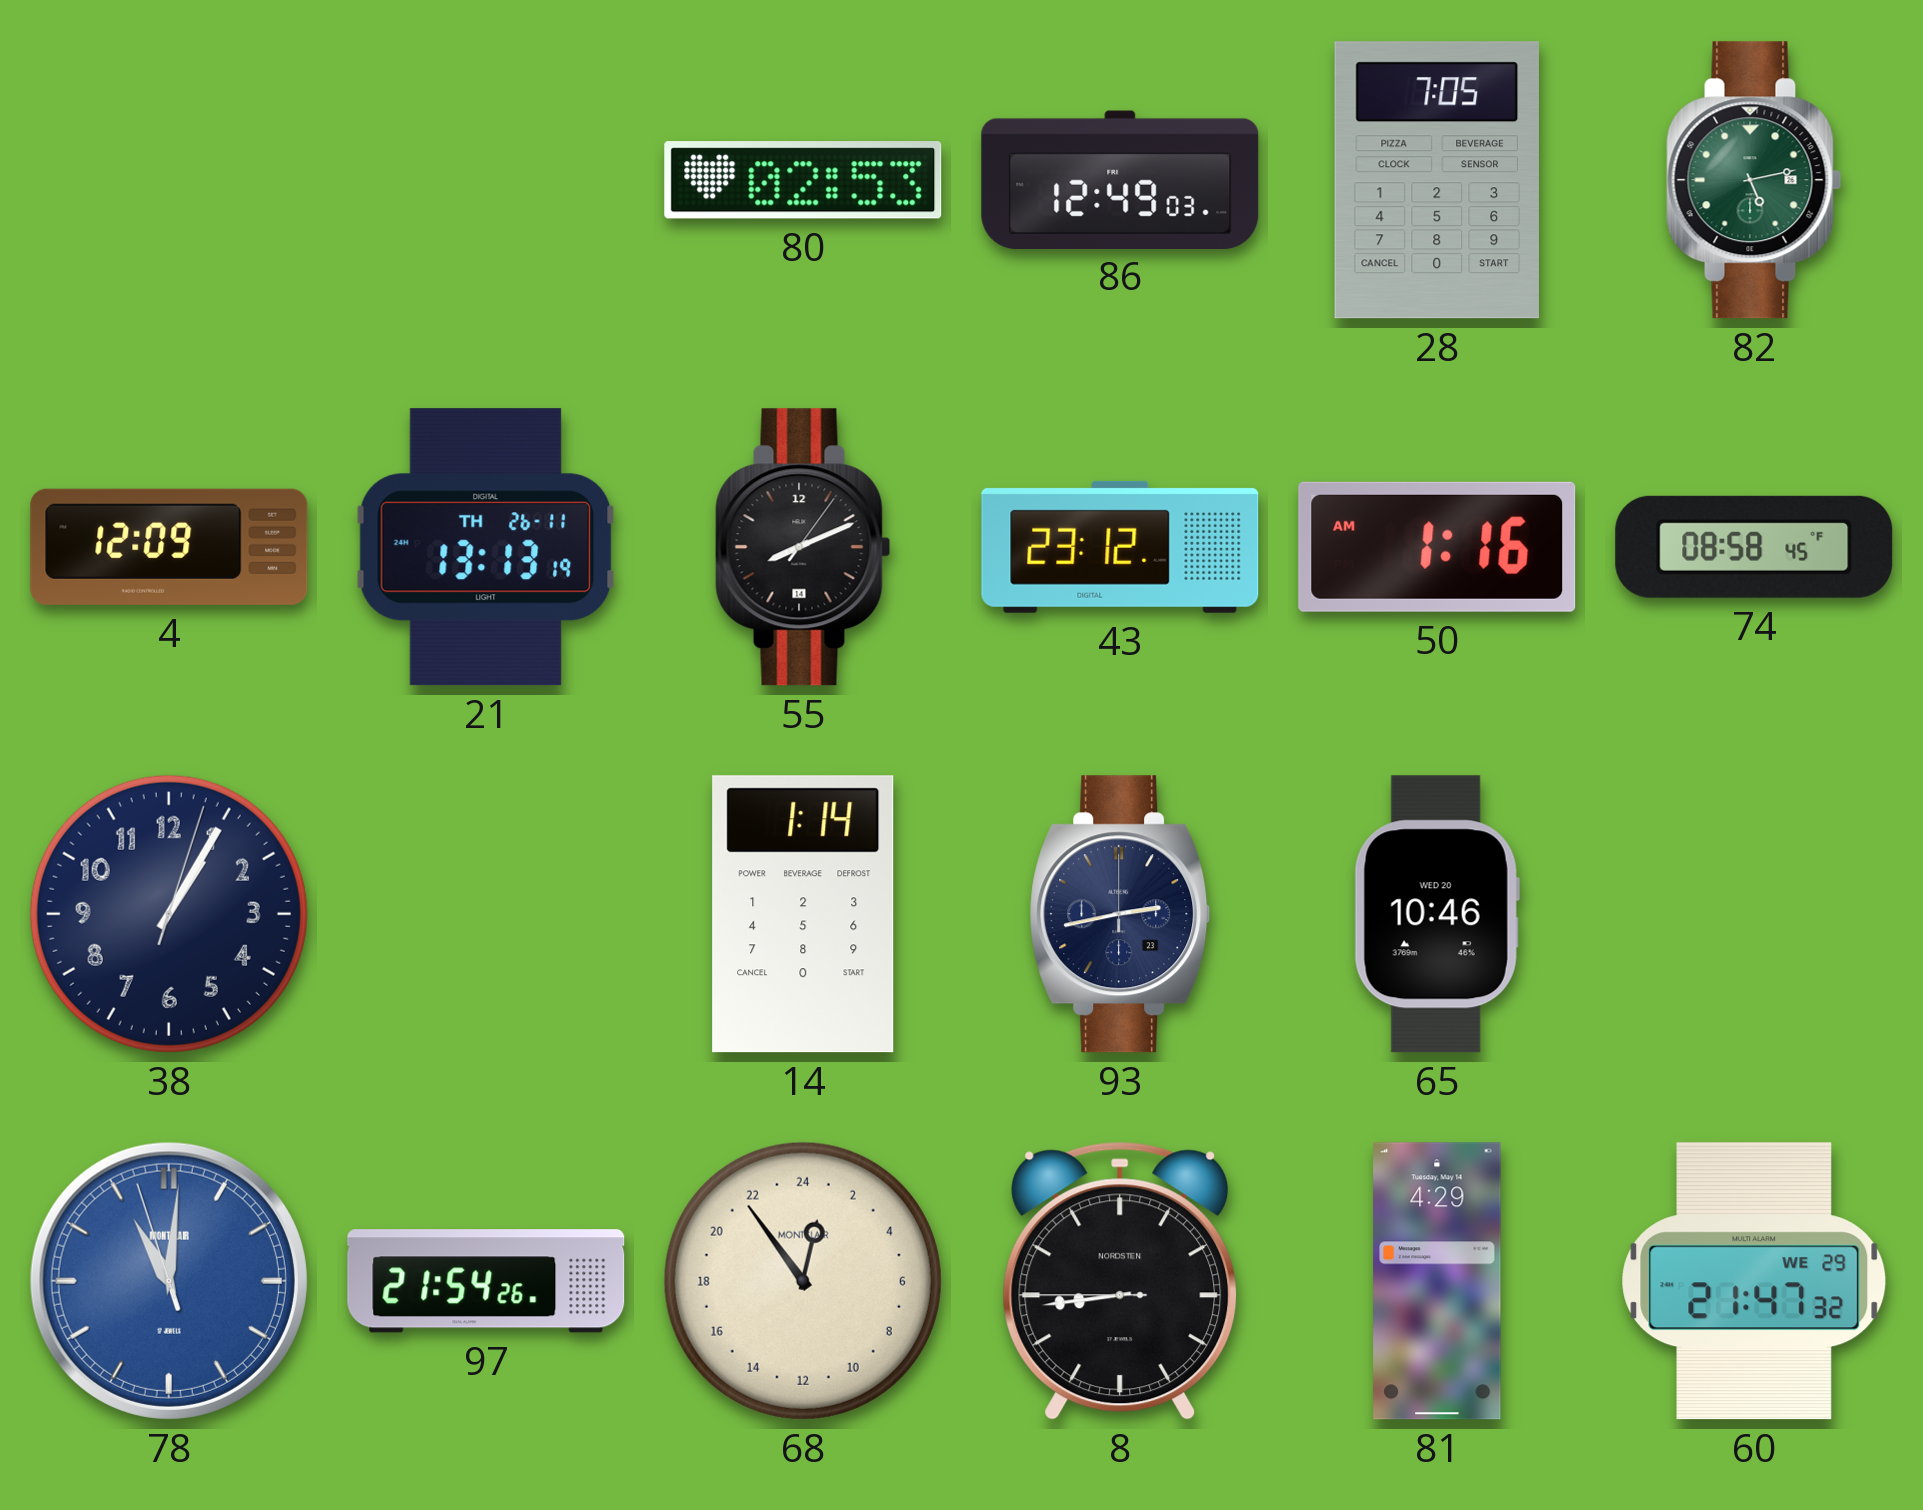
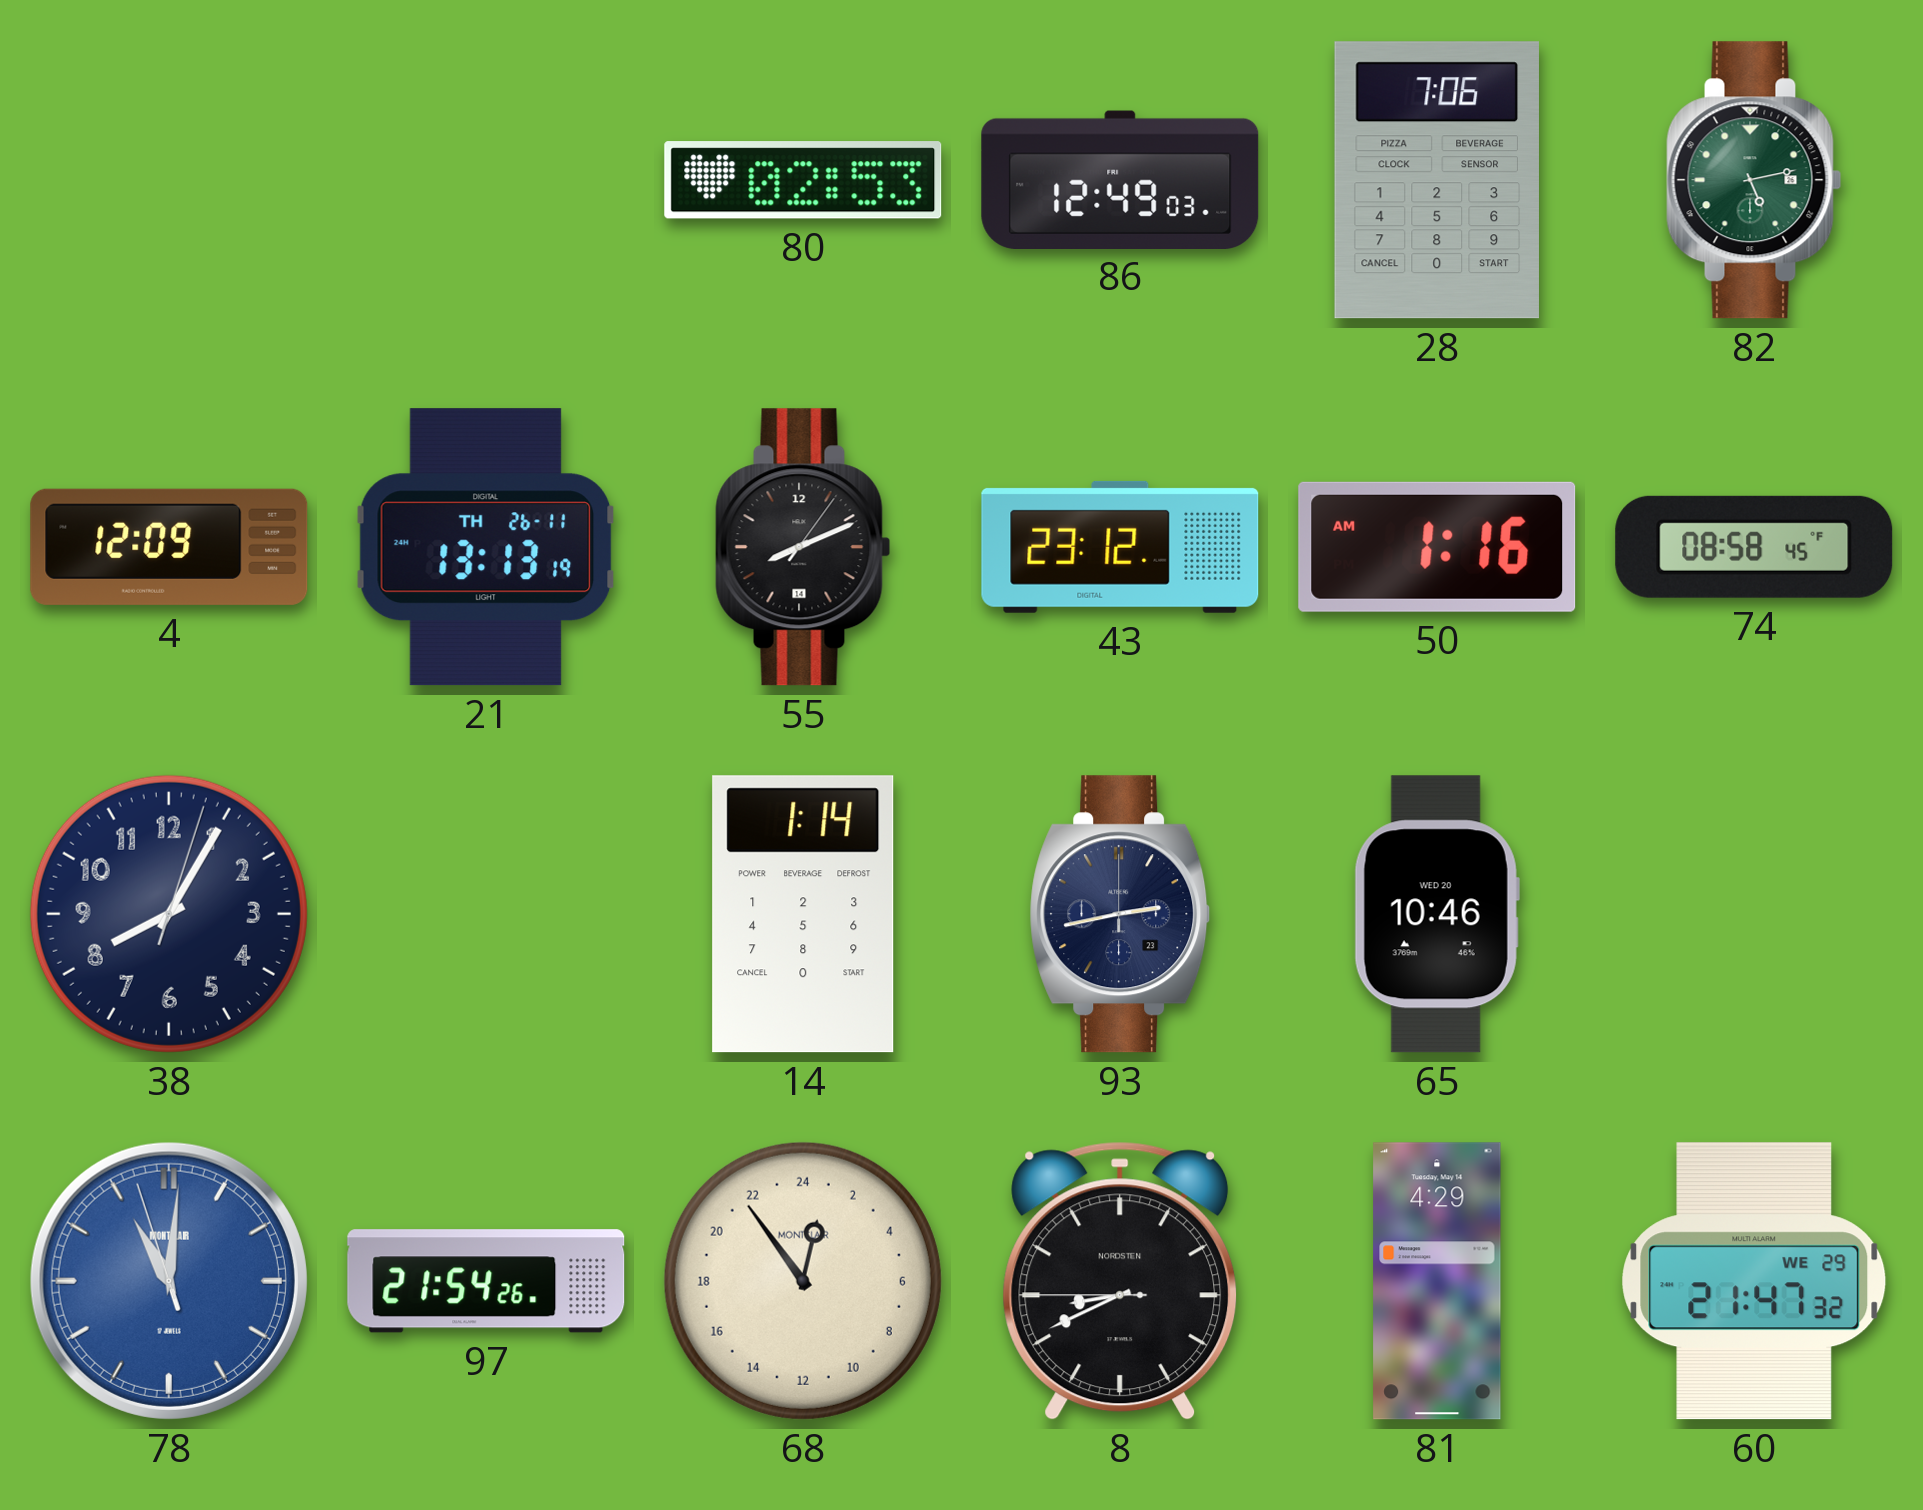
28: 7:05 -> 7:06 (1437, 180)
38: 1:05 -> 8:05 (169, 914)
8: 8:43 -> 8:40 (1120, 1281)
